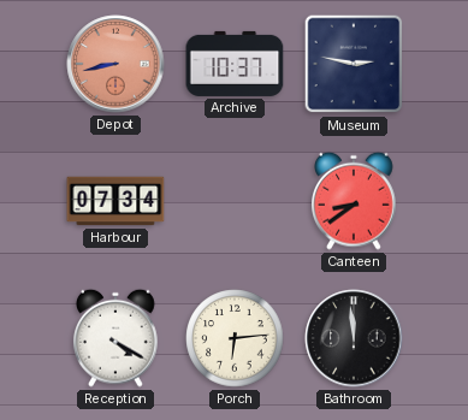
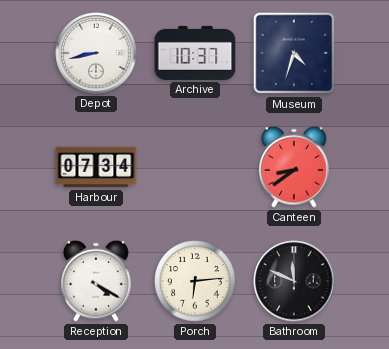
Depot dial: salmon -> white (96, 53)
Museum: 2:47 -> 4:33 (294, 53)
Bathroom: 11:59 -> 11:49 (294, 281)
